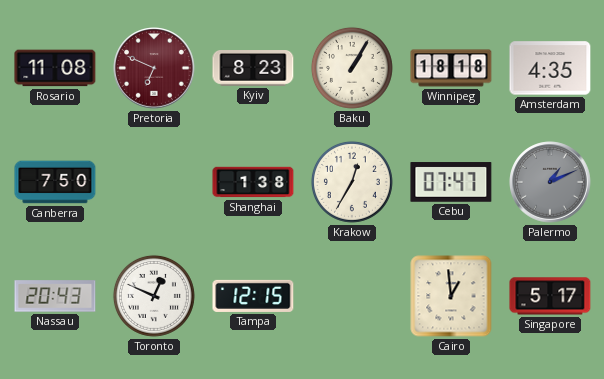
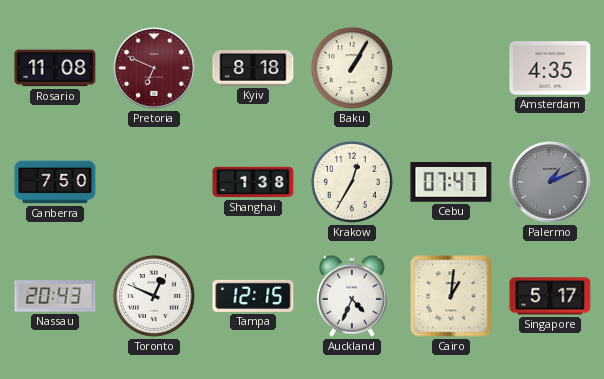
Kyiv: 8:23 -> 8:18 (253, 69)
Winnipeg: 18:18 -> none (451, 68)
Auckland: none -> 4:34 (352, 296)
Cairo: 12:59 -> 1:01 (451, 296)
